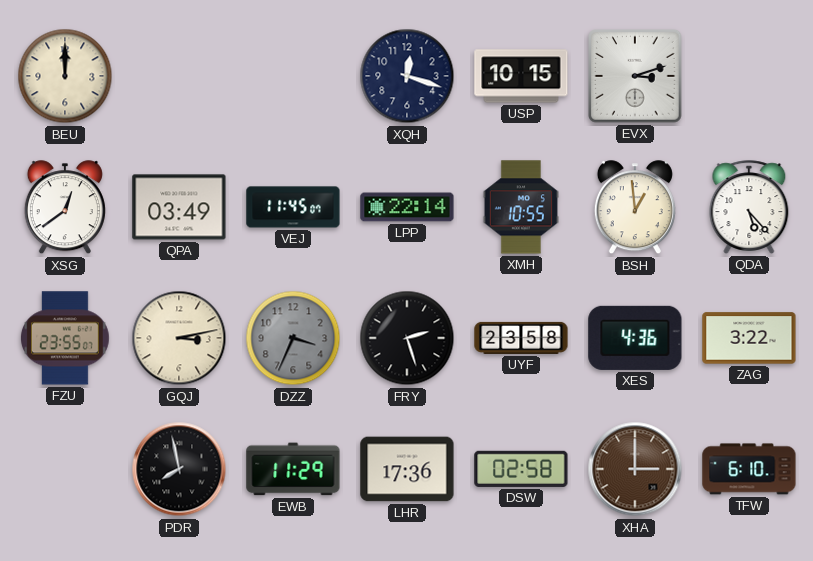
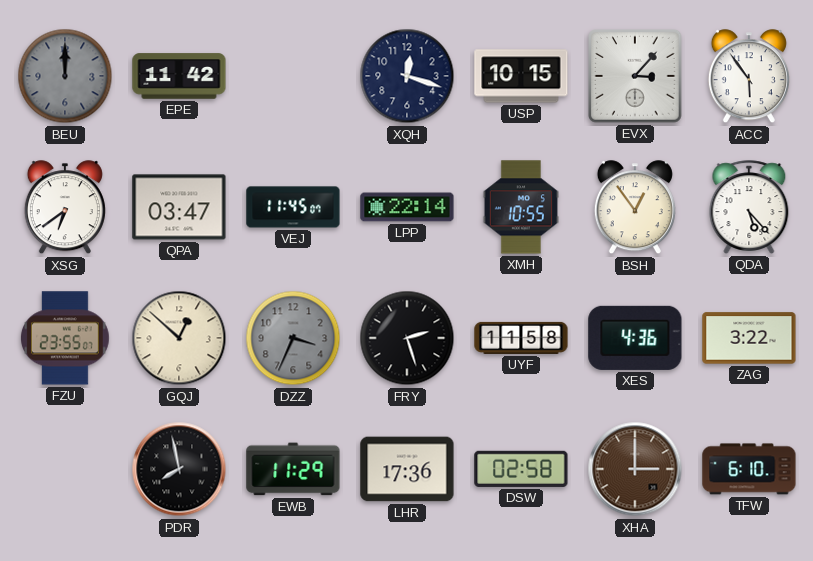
BEU dial: cream -> grey (65, 76)
EPE: none -> 11:42 (179, 76)
EVX: 3:12 -> 3:07 (636, 77)
ACC: none -> 5:54 (749, 77)
XSG: 12:39 -> 6:39 (65, 208)
QPA: 03:49 -> 03:47 (179, 207)
BSH: 12:59 -> 12:54 (635, 208)
GQJ: 3:13 -> 12:52 (179, 338)
UYF: 23:58 -> 11:58 (521, 338)
